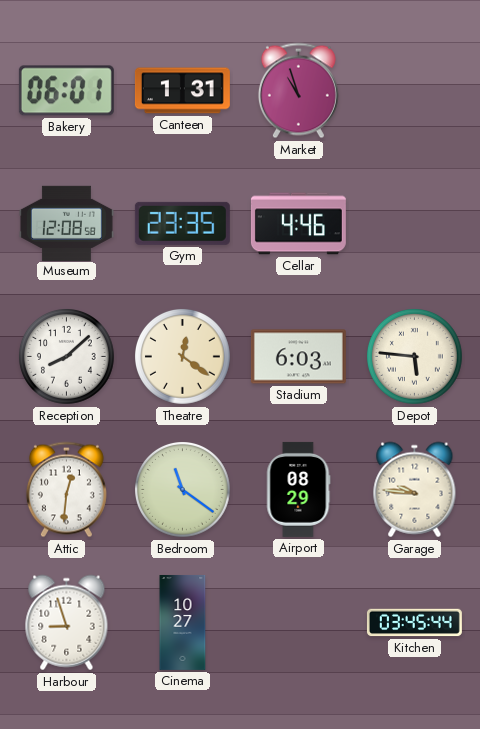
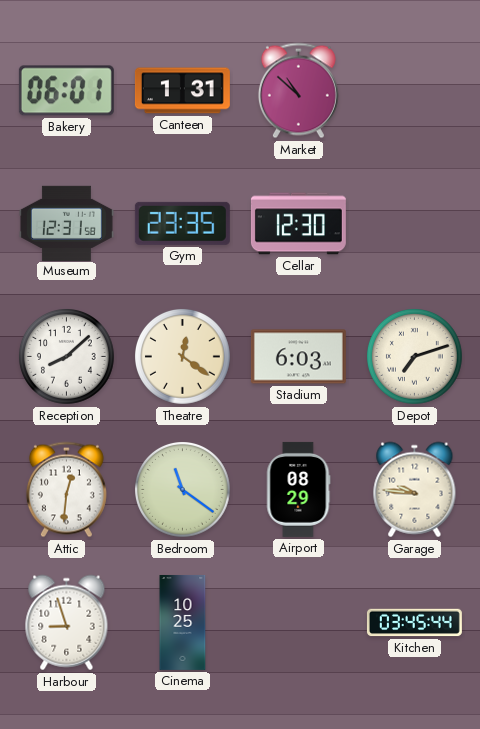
Market: 10:57 -> 10:52 (298, 91)
Museum: 12:08 -> 12:31 (66, 223)
Cellar: 4:46 -> 12:30 (298, 224)
Depot: 5:46 -> 7:12 (415, 357)
Cinema: 10:27 -> 10:25 (183, 622)
